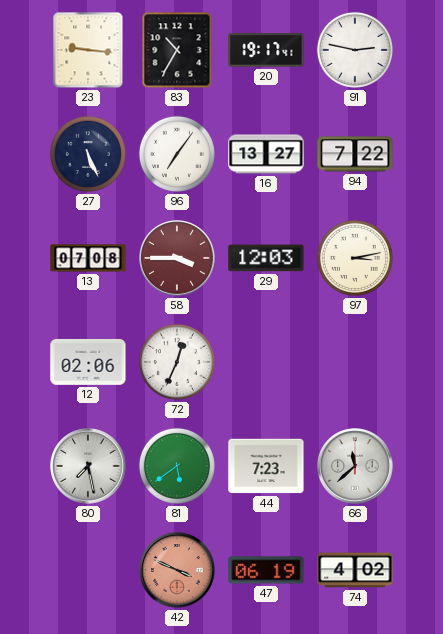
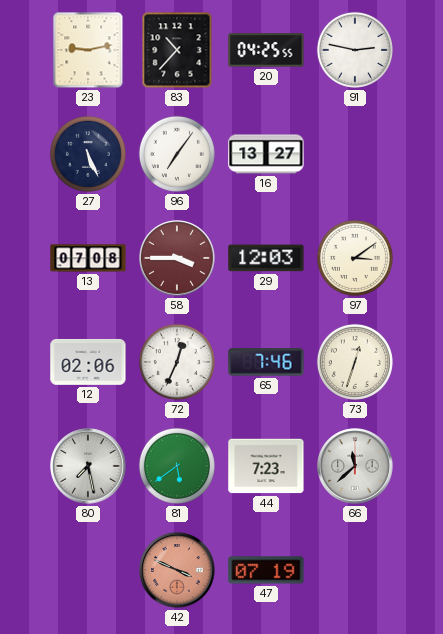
23: 9:16 -> 9:13 (88, 50)
83: 10:35 -> 10:37 (177, 50)
20: 19:17 -> 04:25 (266, 50)
94: 7:22 -> none (355, 154)
97: 3:13 -> 3:09 (355, 258)
65: none -> 7:46 (266, 362)
73: none -> 12:33 (355, 362)
47: 06:19 -> 07:19 (266, 570)
74: 4:02 -> none (355, 570)
